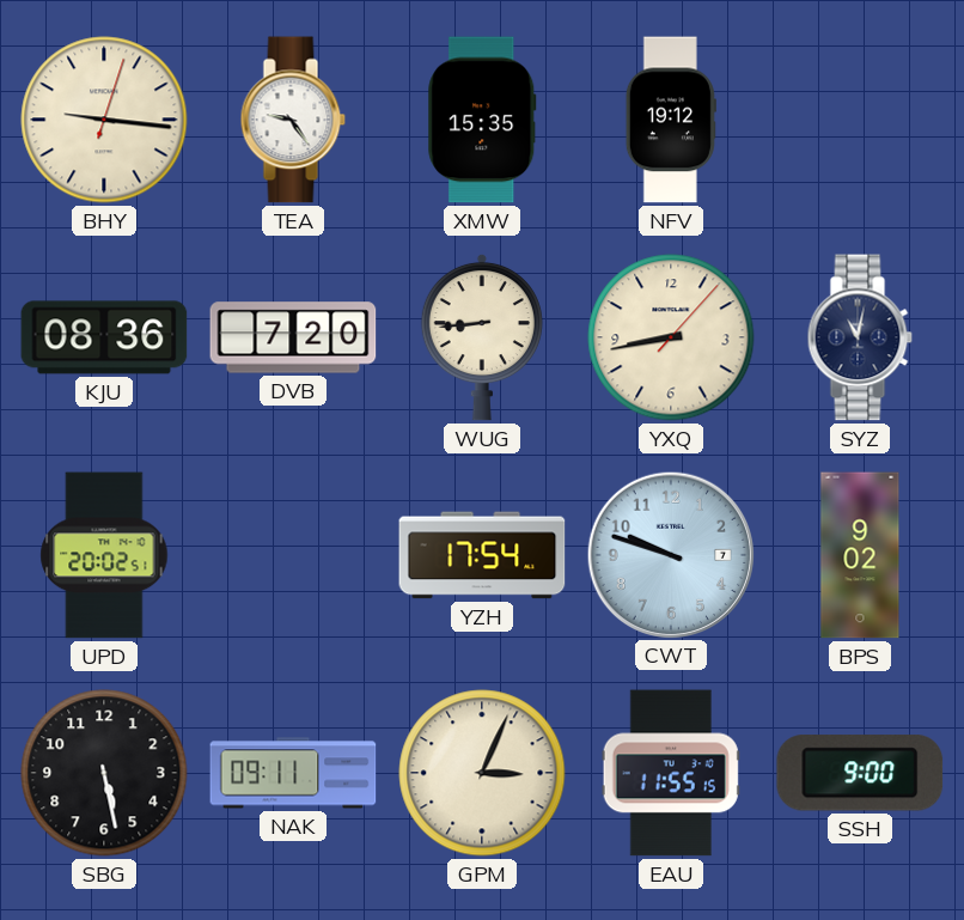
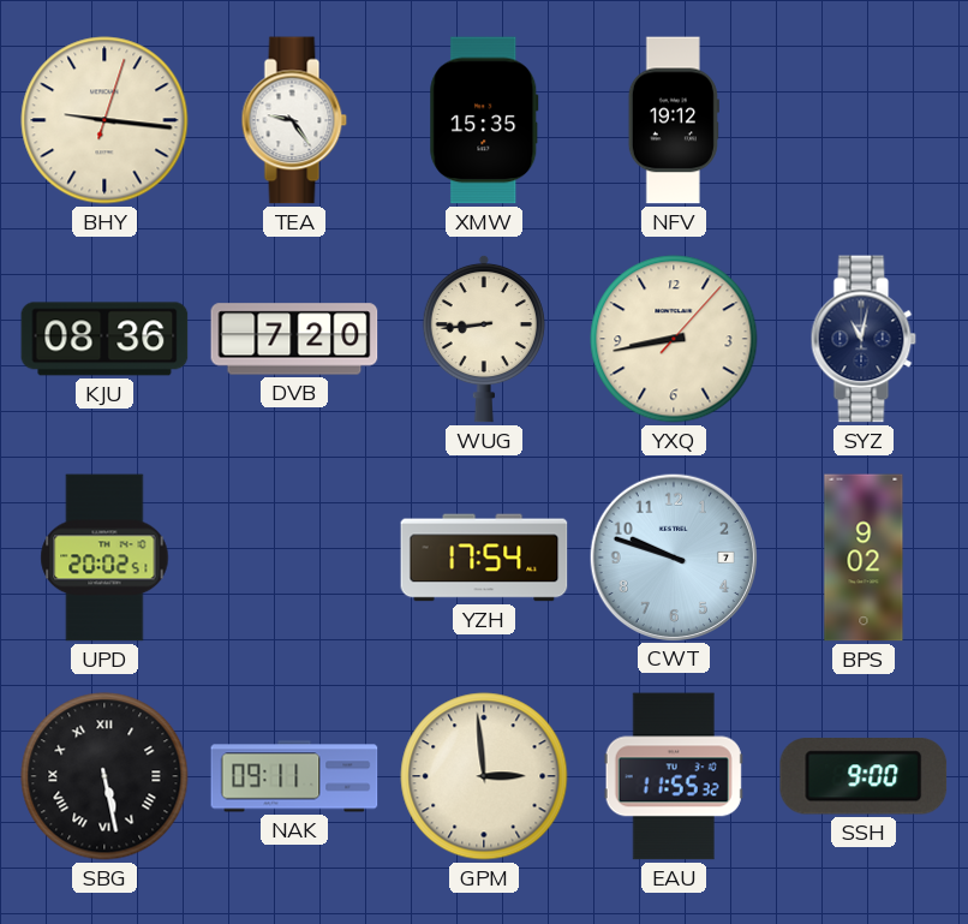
SBG numerals: Arabic -> Roman (104, 776)
GPM: 3:04 -> 2:59 (484, 776)
EAU: 11:55:15 -> 11:55:32 (674, 776)
